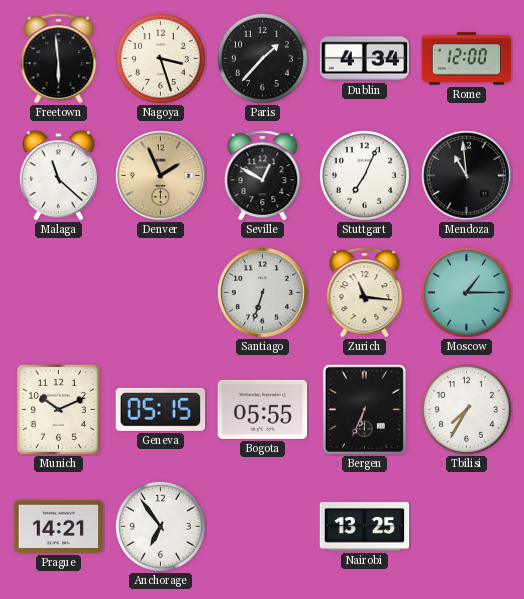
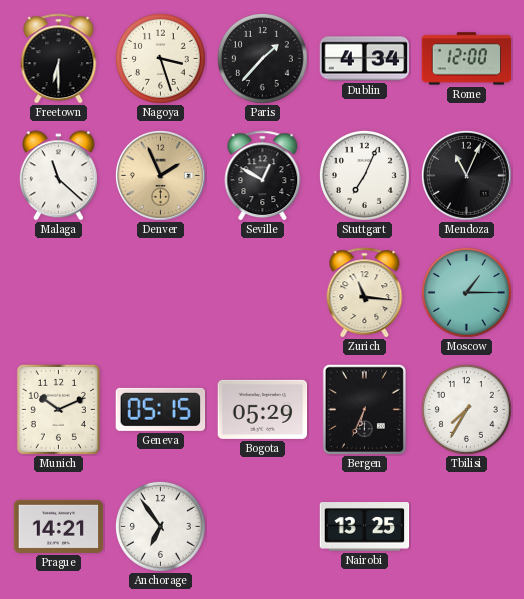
Freetown: 5:59 -> 6:30 (59, 59)
Mendoza: 10:59 -> 11:04 (466, 175)
Santiago: 6:33 -> none (262, 292)
Bogota: 05:55 -> 05:29 (263, 409)
